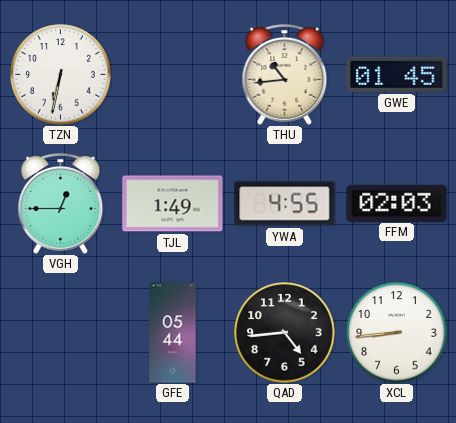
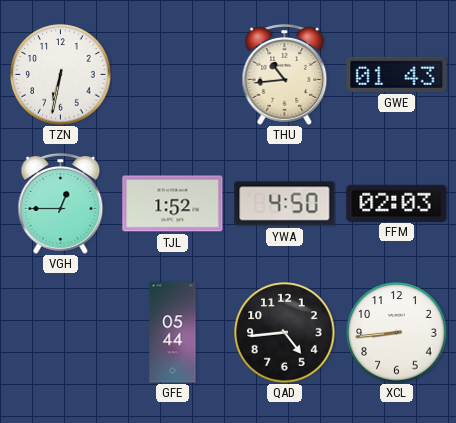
GWE: 01:45 -> 01:43 (397, 74)
TJL: 1:49 -> 1:52 (173, 204)
YWA: 4:55 -> 4:50 (285, 204)
